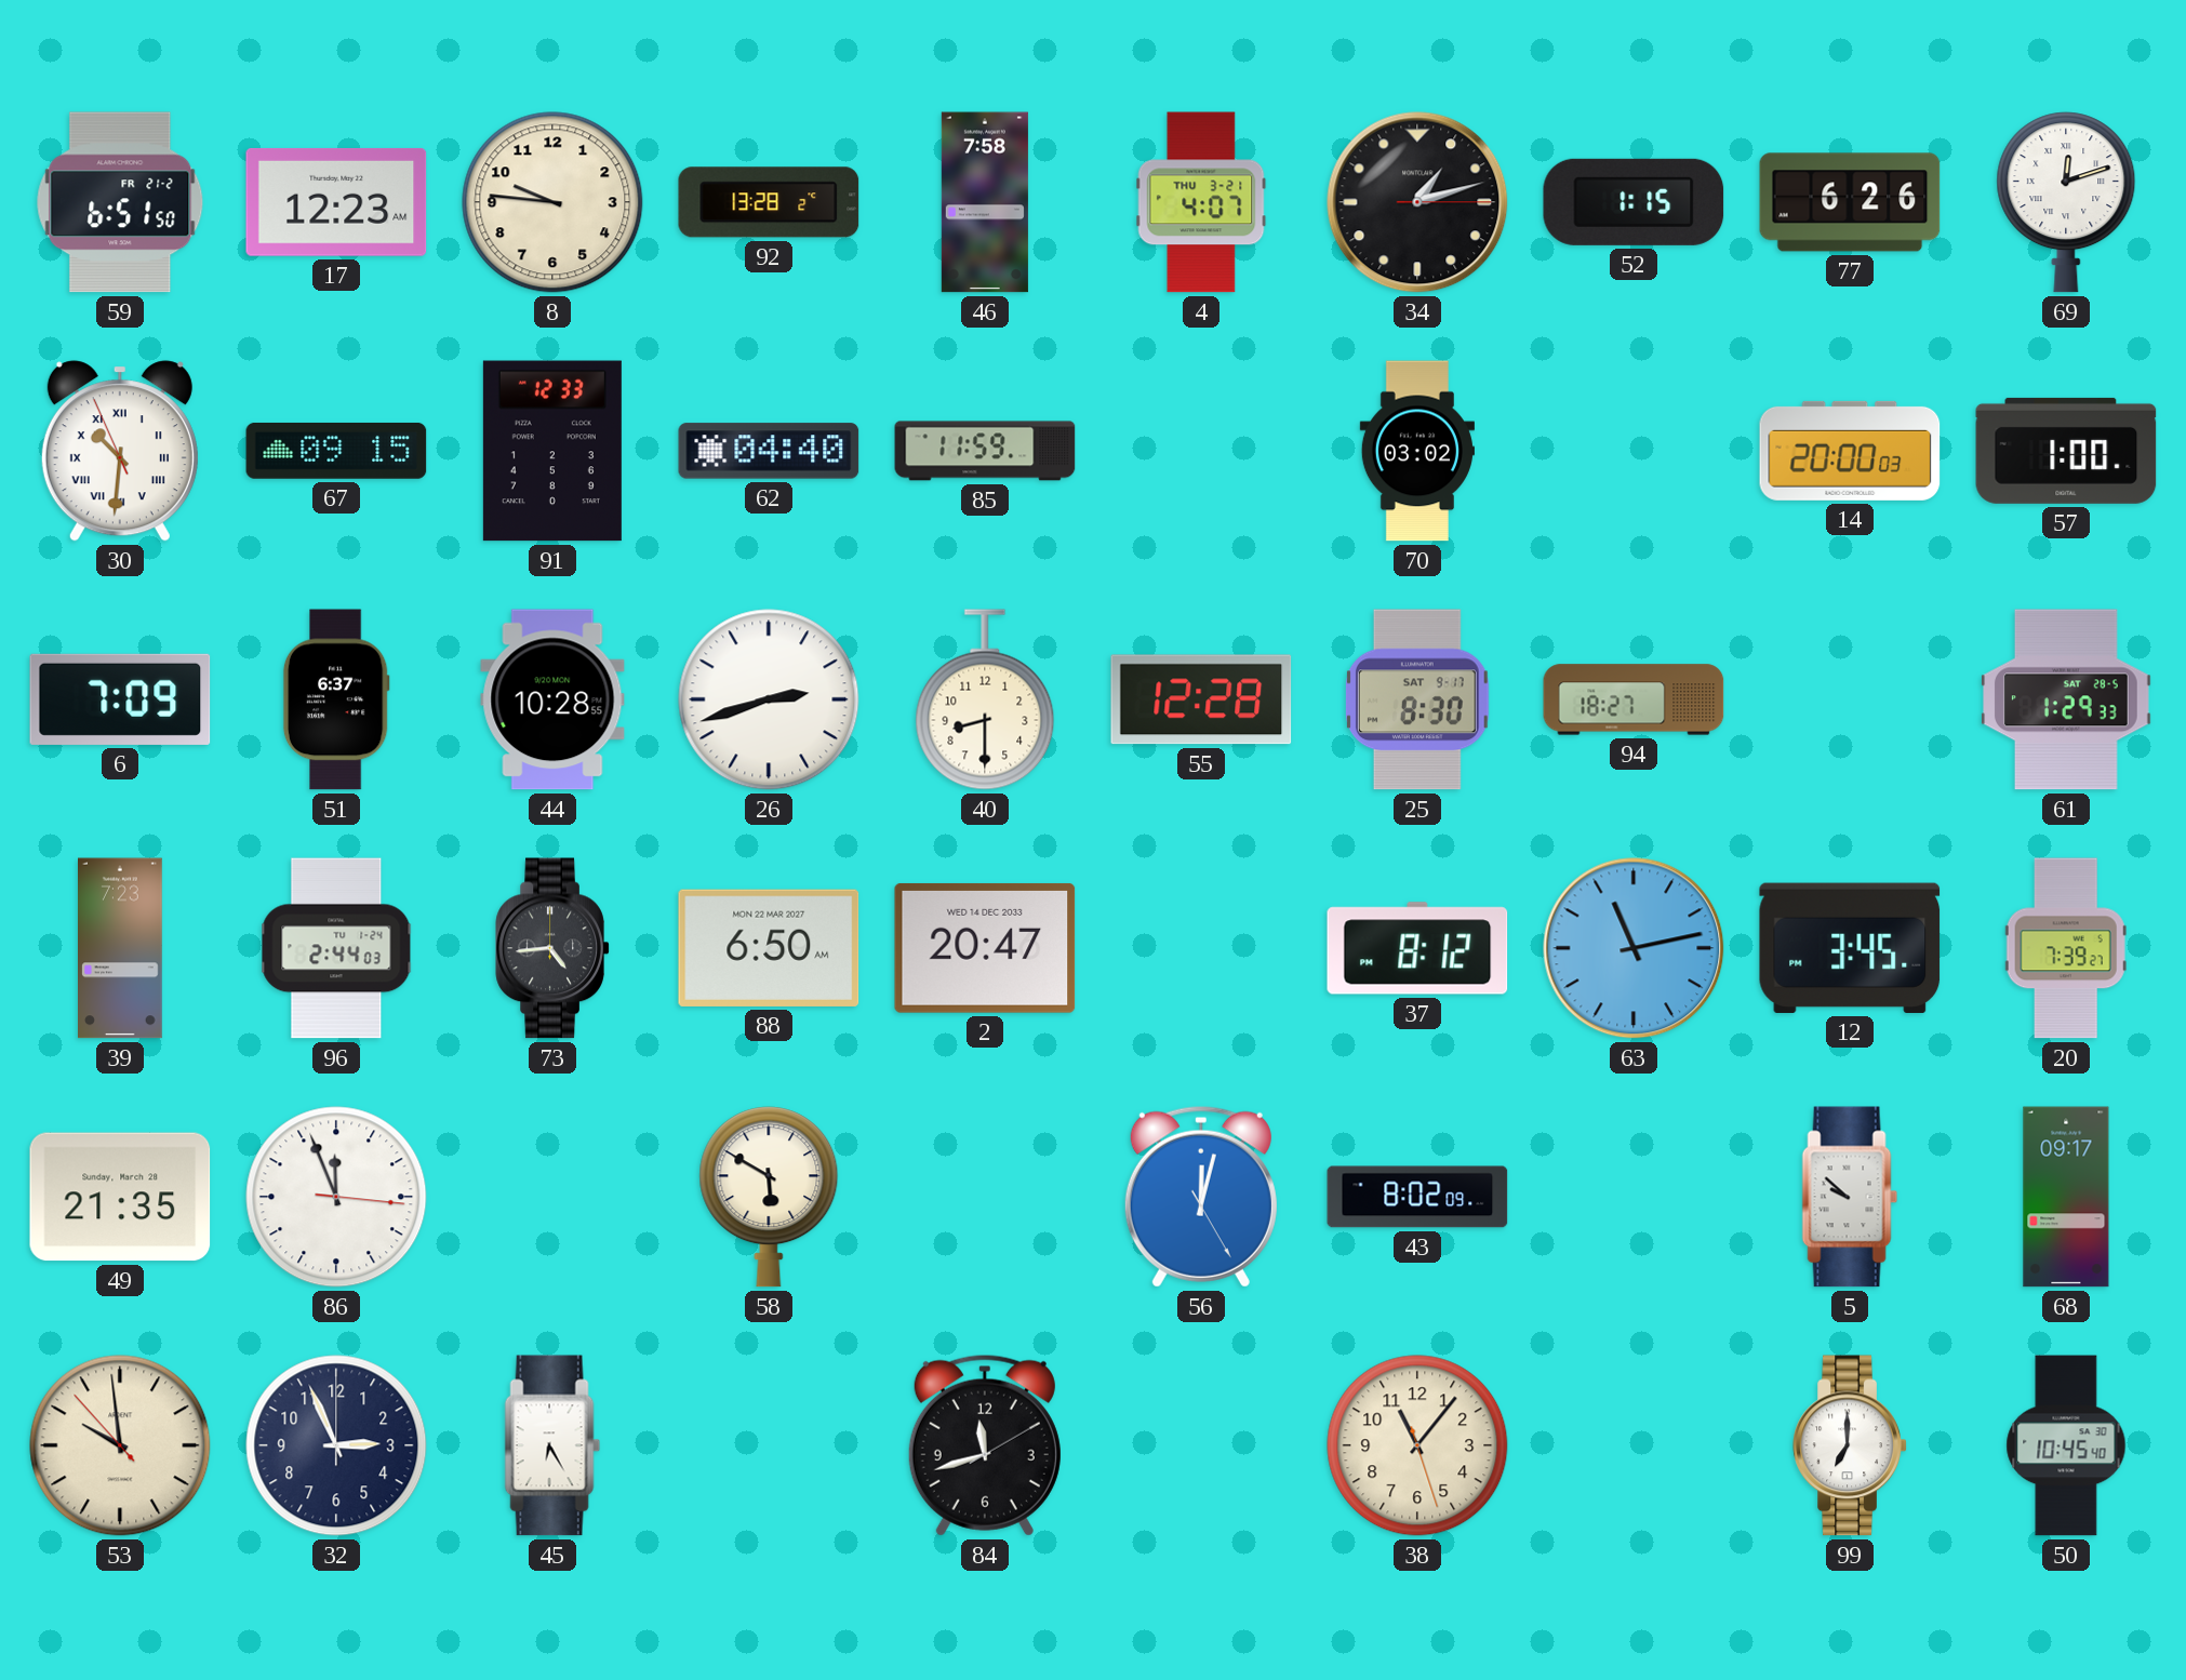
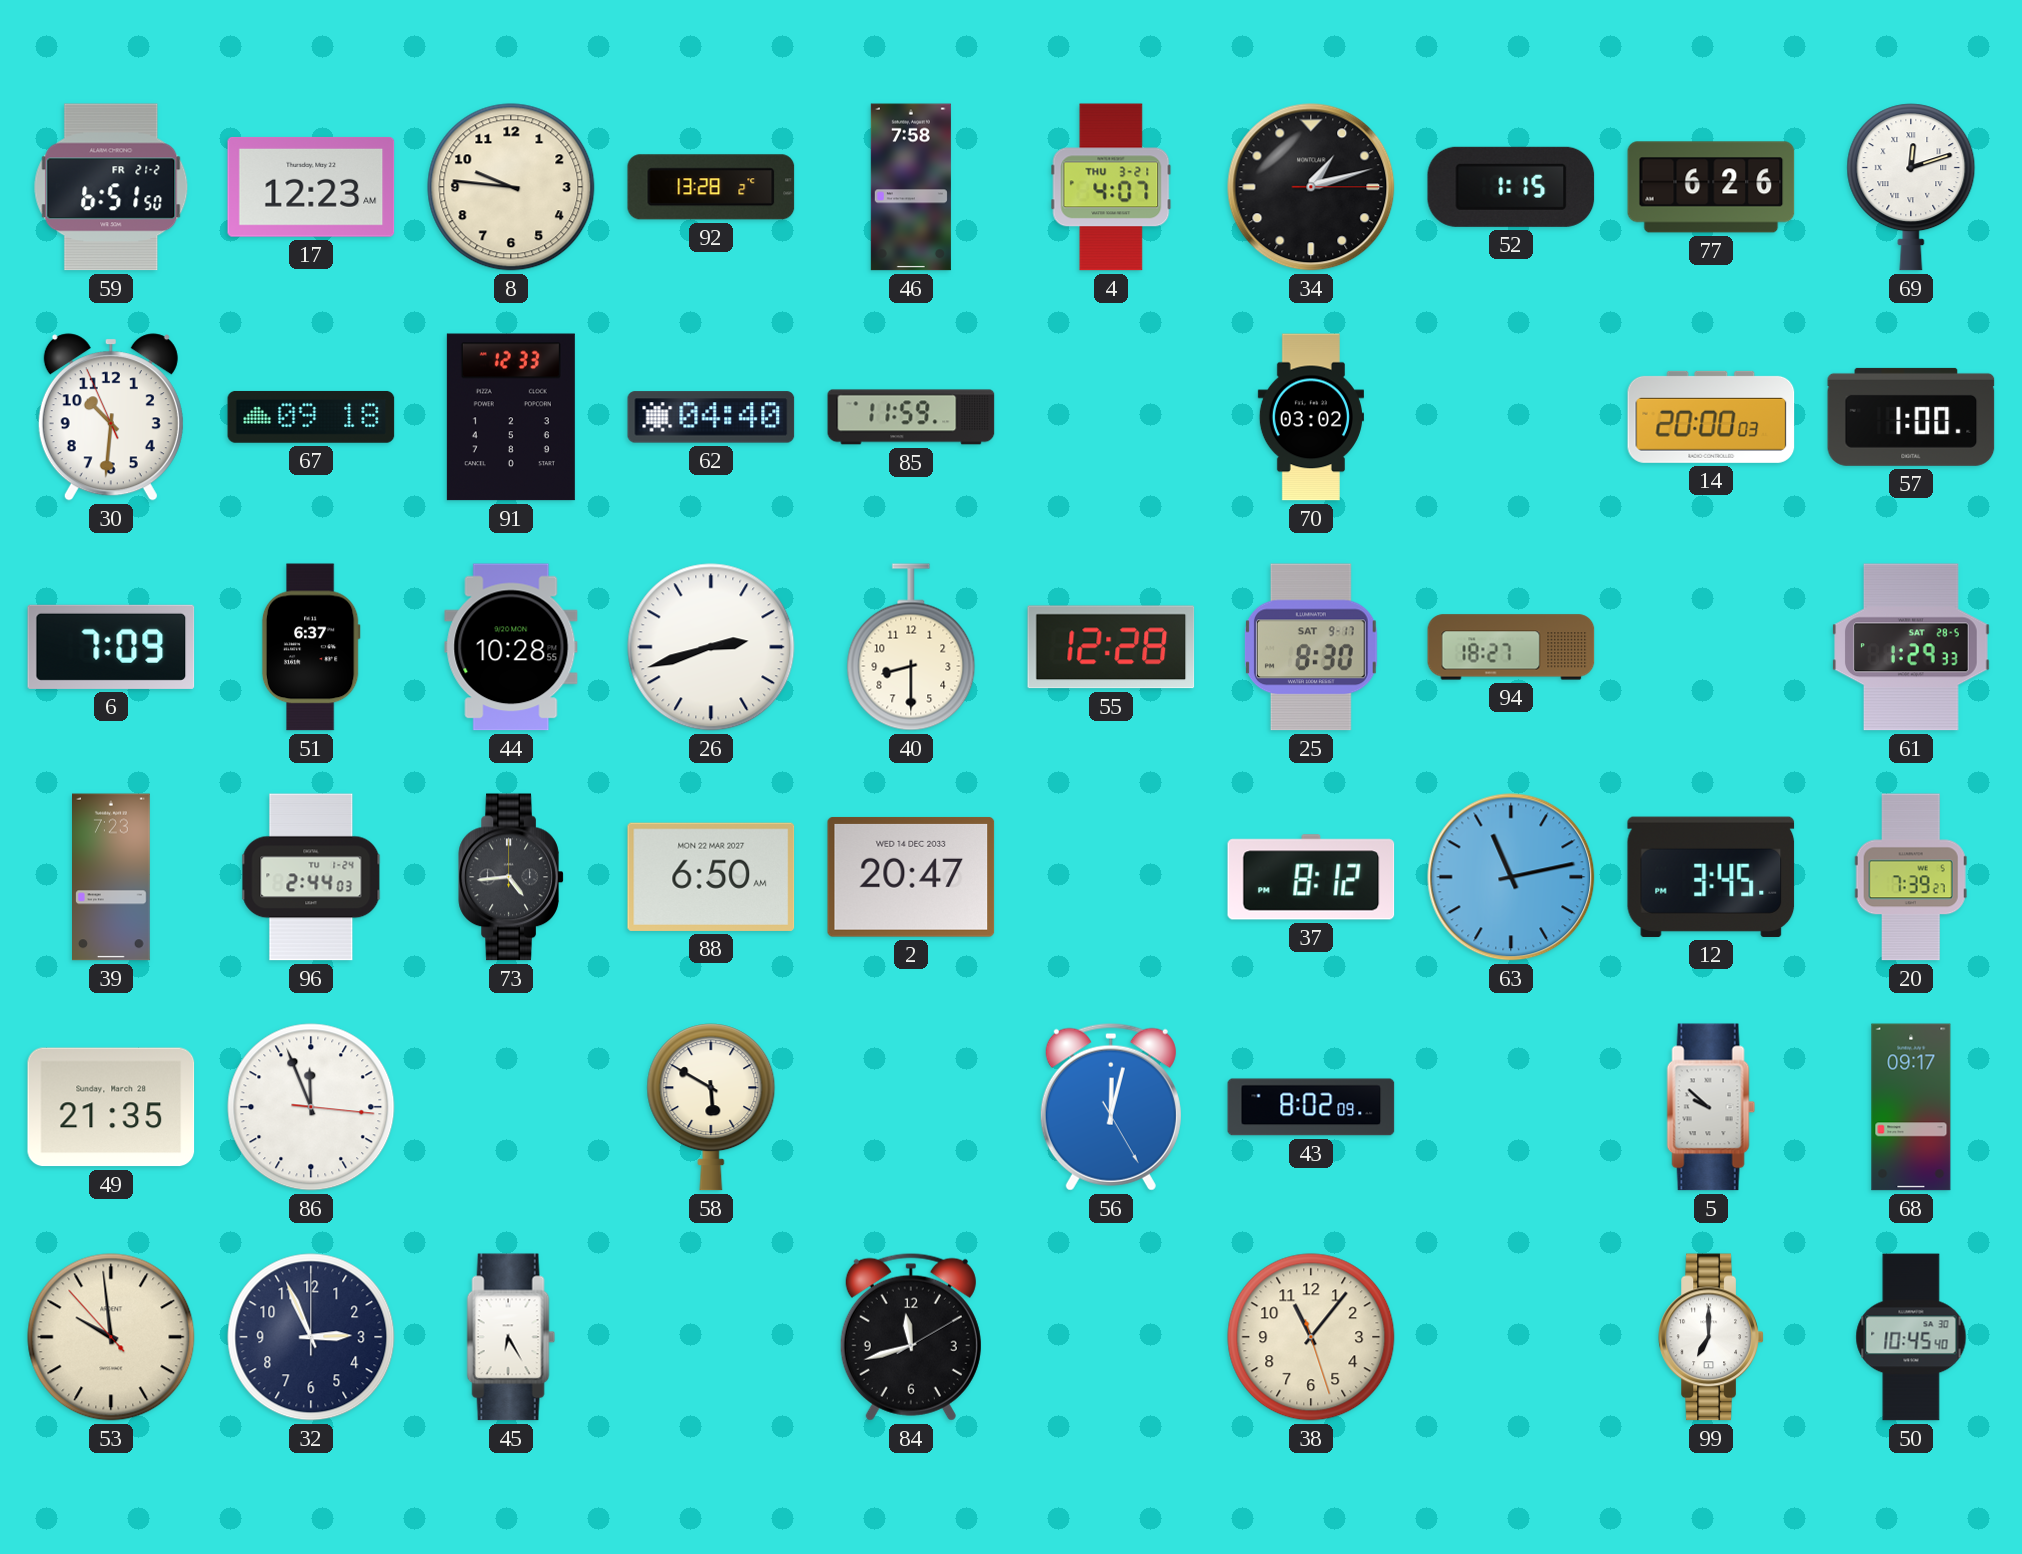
30 numerals: Roman -> Arabic (111, 417)
67: 09:15 -> 09:18 (311, 417)
